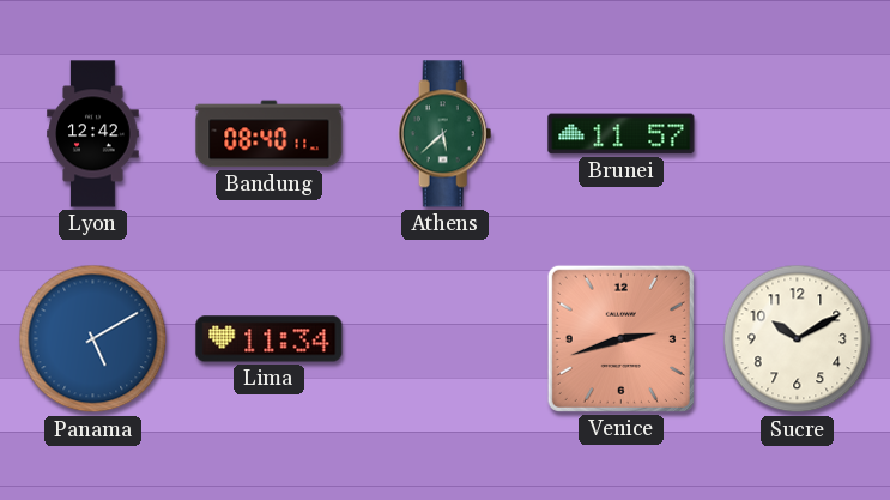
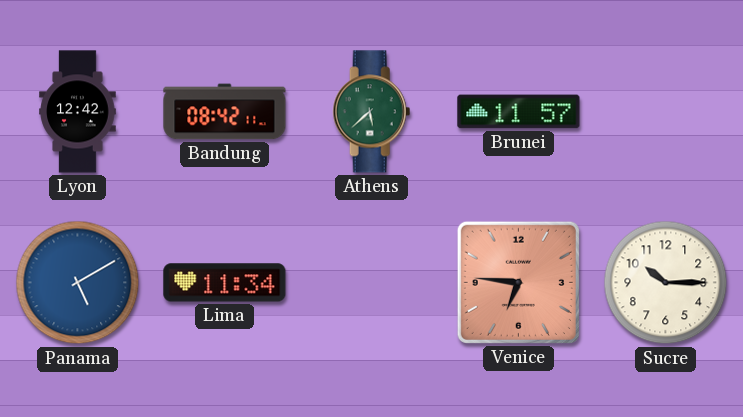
Bandung: 08:40 -> 08:42 (225, 112)
Venice: 2:42 -> 6:46 (518, 282)
Sucre: 10:10 -> 10:15 (666, 283)
